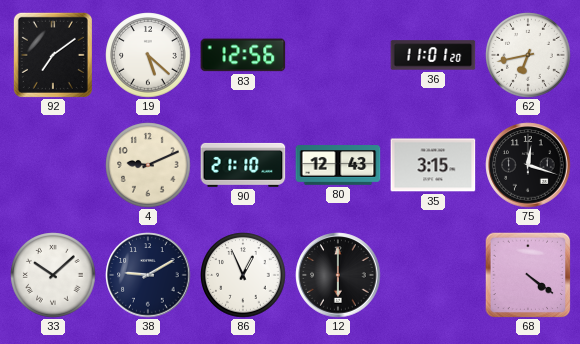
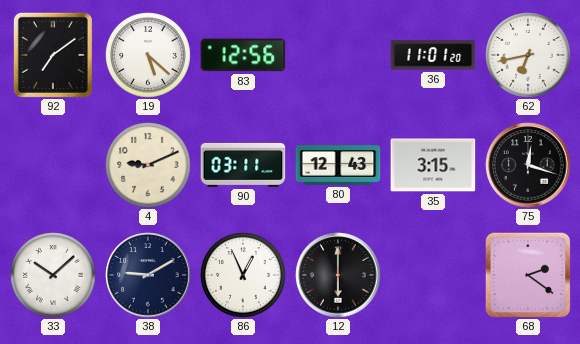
90: 21:10 -> 03:11 (243, 165)
68: 4:21 -> 2:21 (528, 275)
